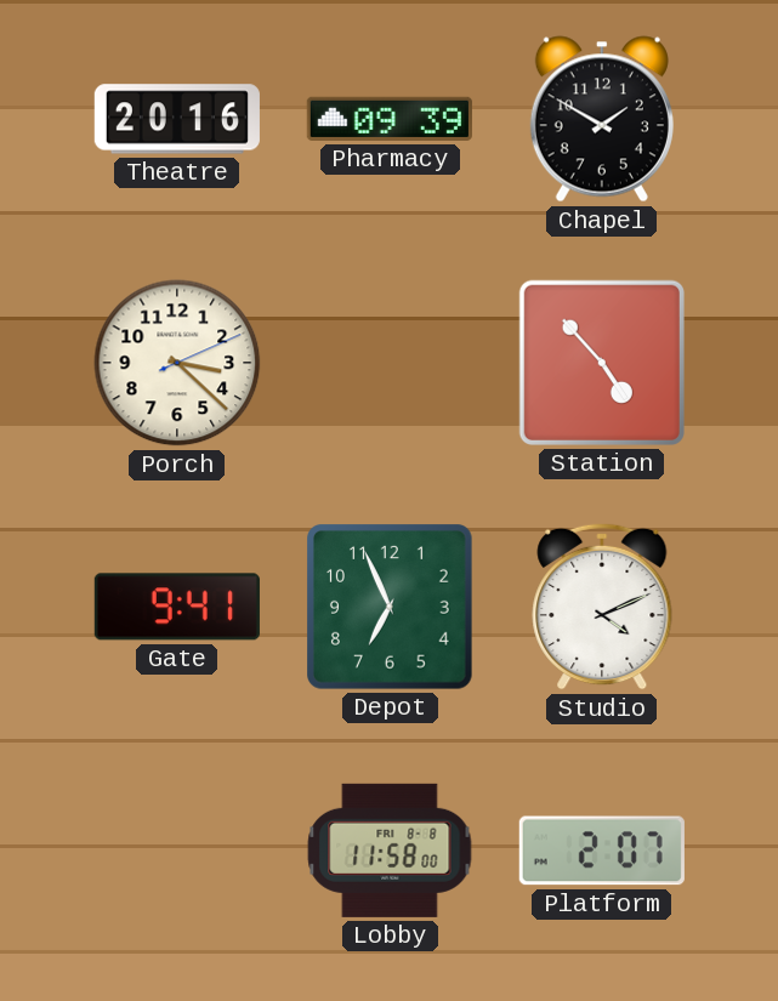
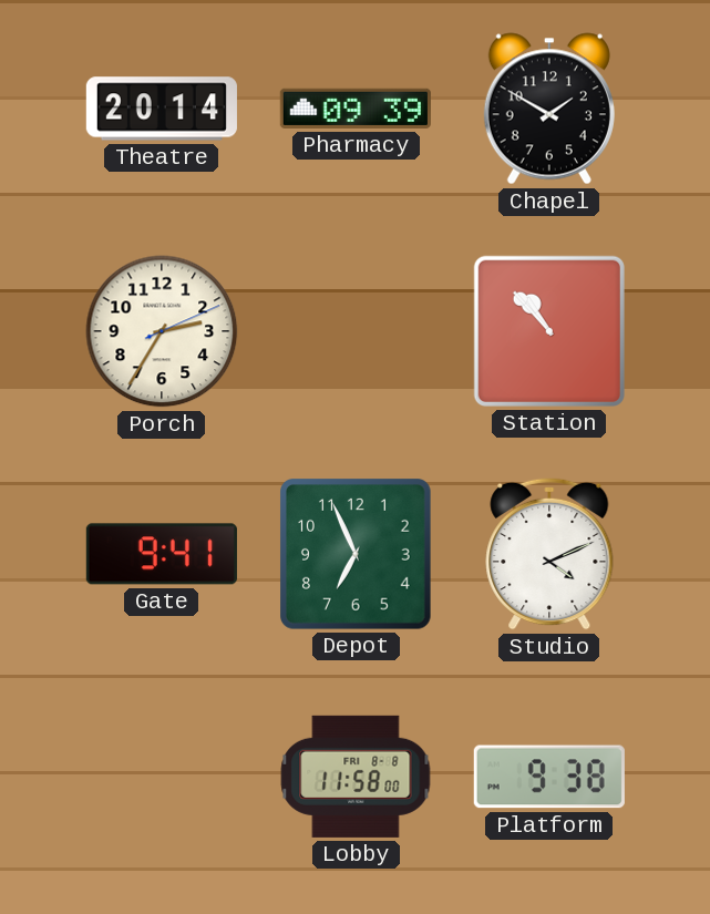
Theatre: 20:16 -> 20:14 (162, 109)
Porch: 3:22 -> 2:35 (162, 331)
Station: 4:53 -> 10:53 (549, 331)
Platform: 2:07 -> 9:38 (549, 777)
